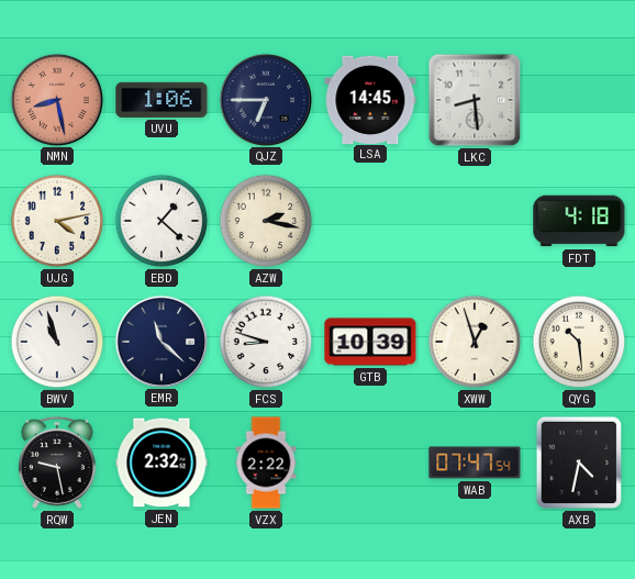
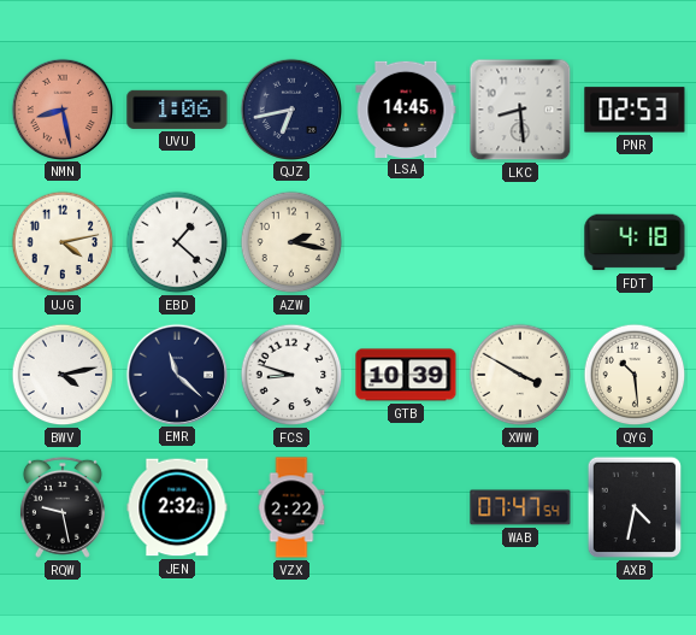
QJZ: 6:45 -> 6:43 (290, 108)
PNR: none -> 02:53 (635, 110)
BWV: 10:57 -> 4:13 (63, 375)
XWW: 12:57 -> 3:50 (520, 375)
